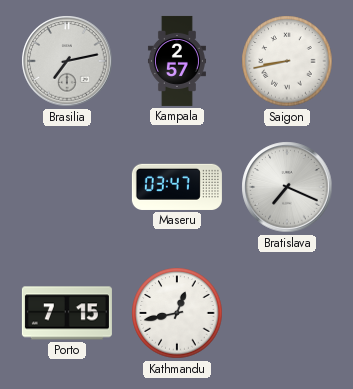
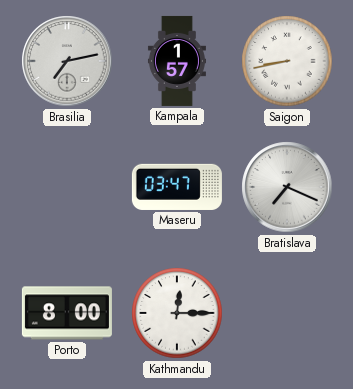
Kampala: 2:57 -> 1:57 (177, 61)
Porto: 7:15 -> 8:00 (67, 313)
Kathmandu: 12:43 -> 12:15 (177, 313)
